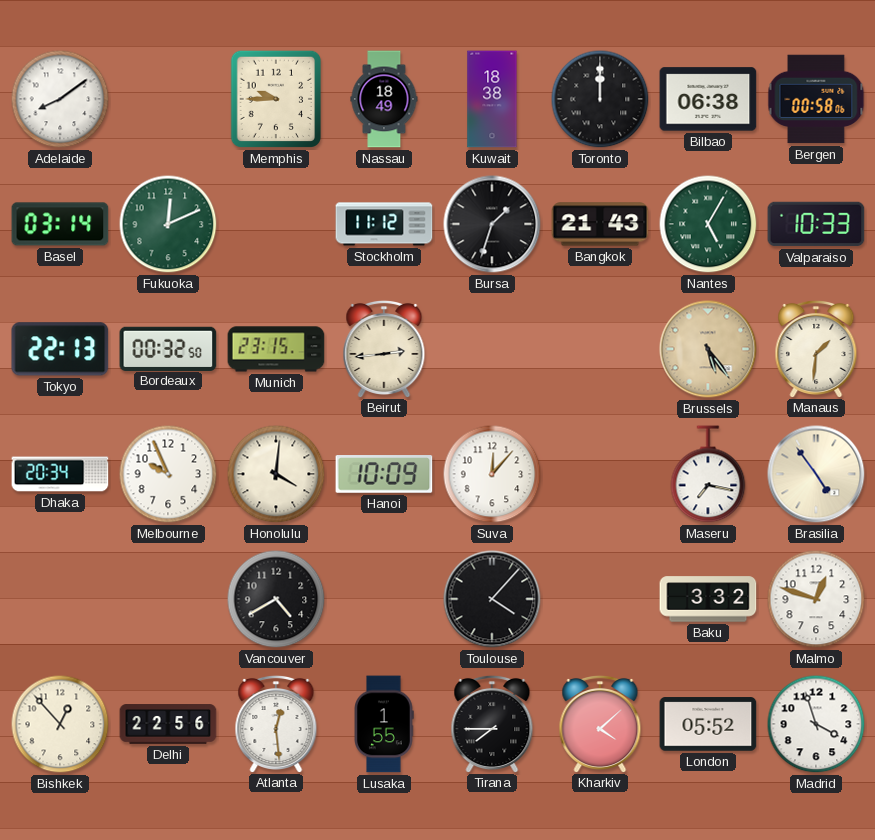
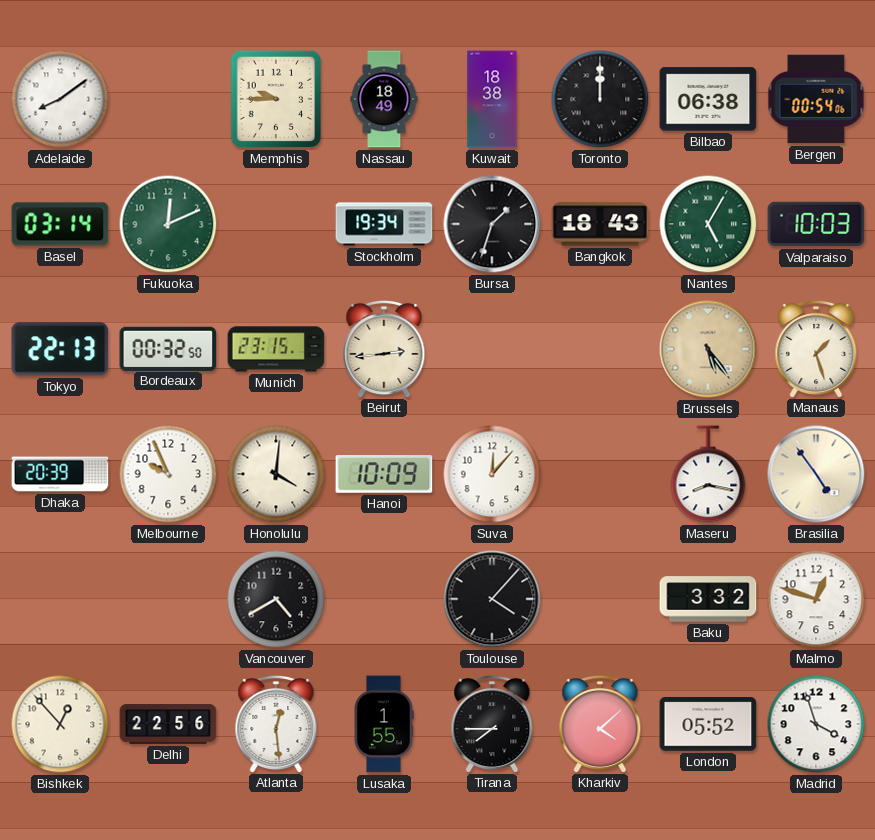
Bergen: 00:58 -> 00:54 (816, 99)
Stockholm: 11:12 -> 19:34 (384, 224)
Bangkok: 21:43 -> 18:43 (600, 224)
Valparaiso: 10:33 -> 10:03 (816, 224)
Manaus: 1:31 -> 1:27 (816, 348)
Dhaka: 20:34 -> 20:39 (60, 474)
Maseru: 7:17 -> 8:17 (708, 474)
